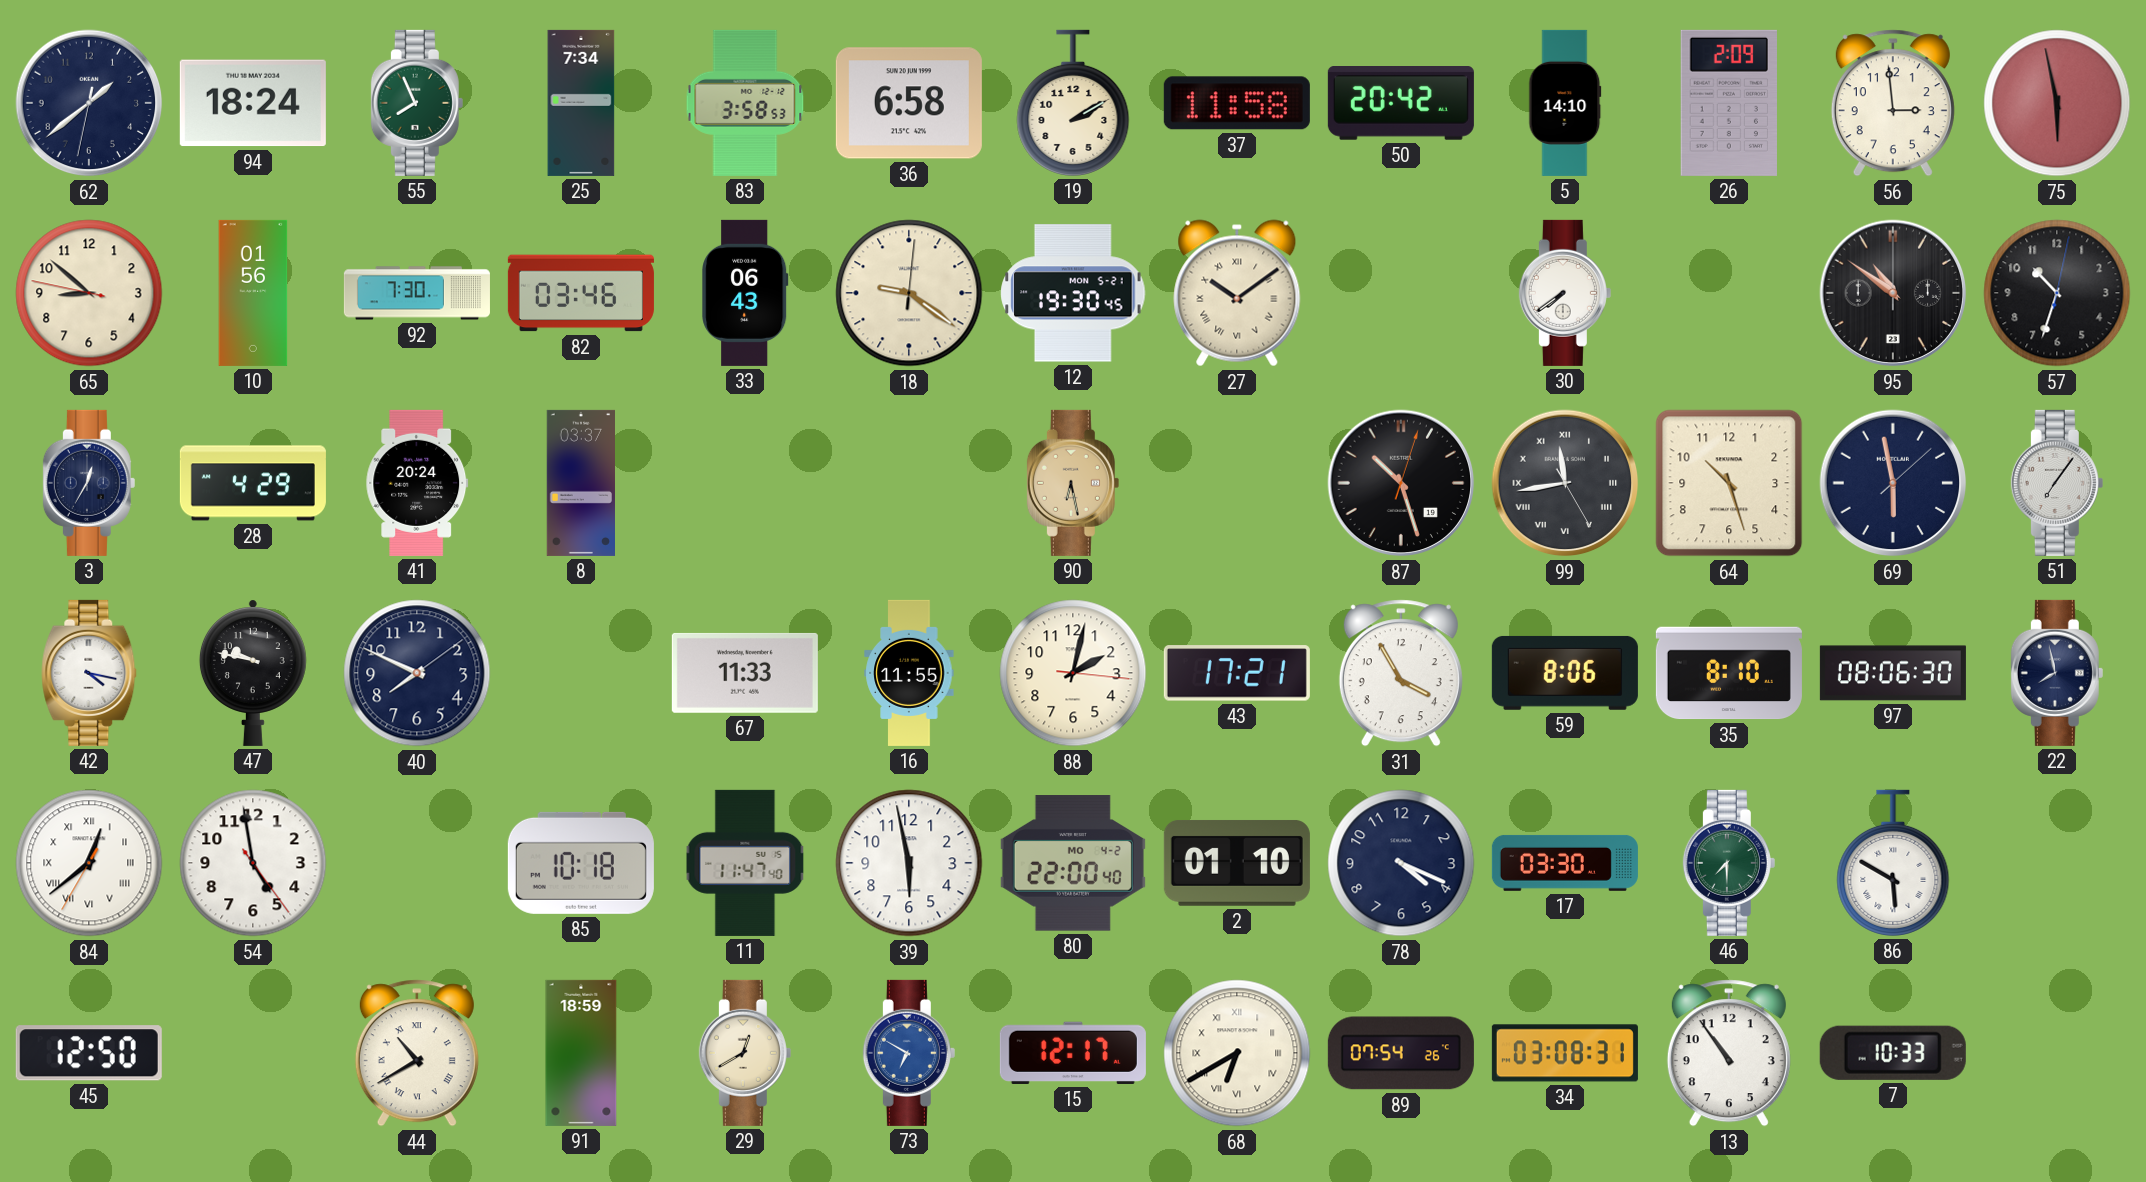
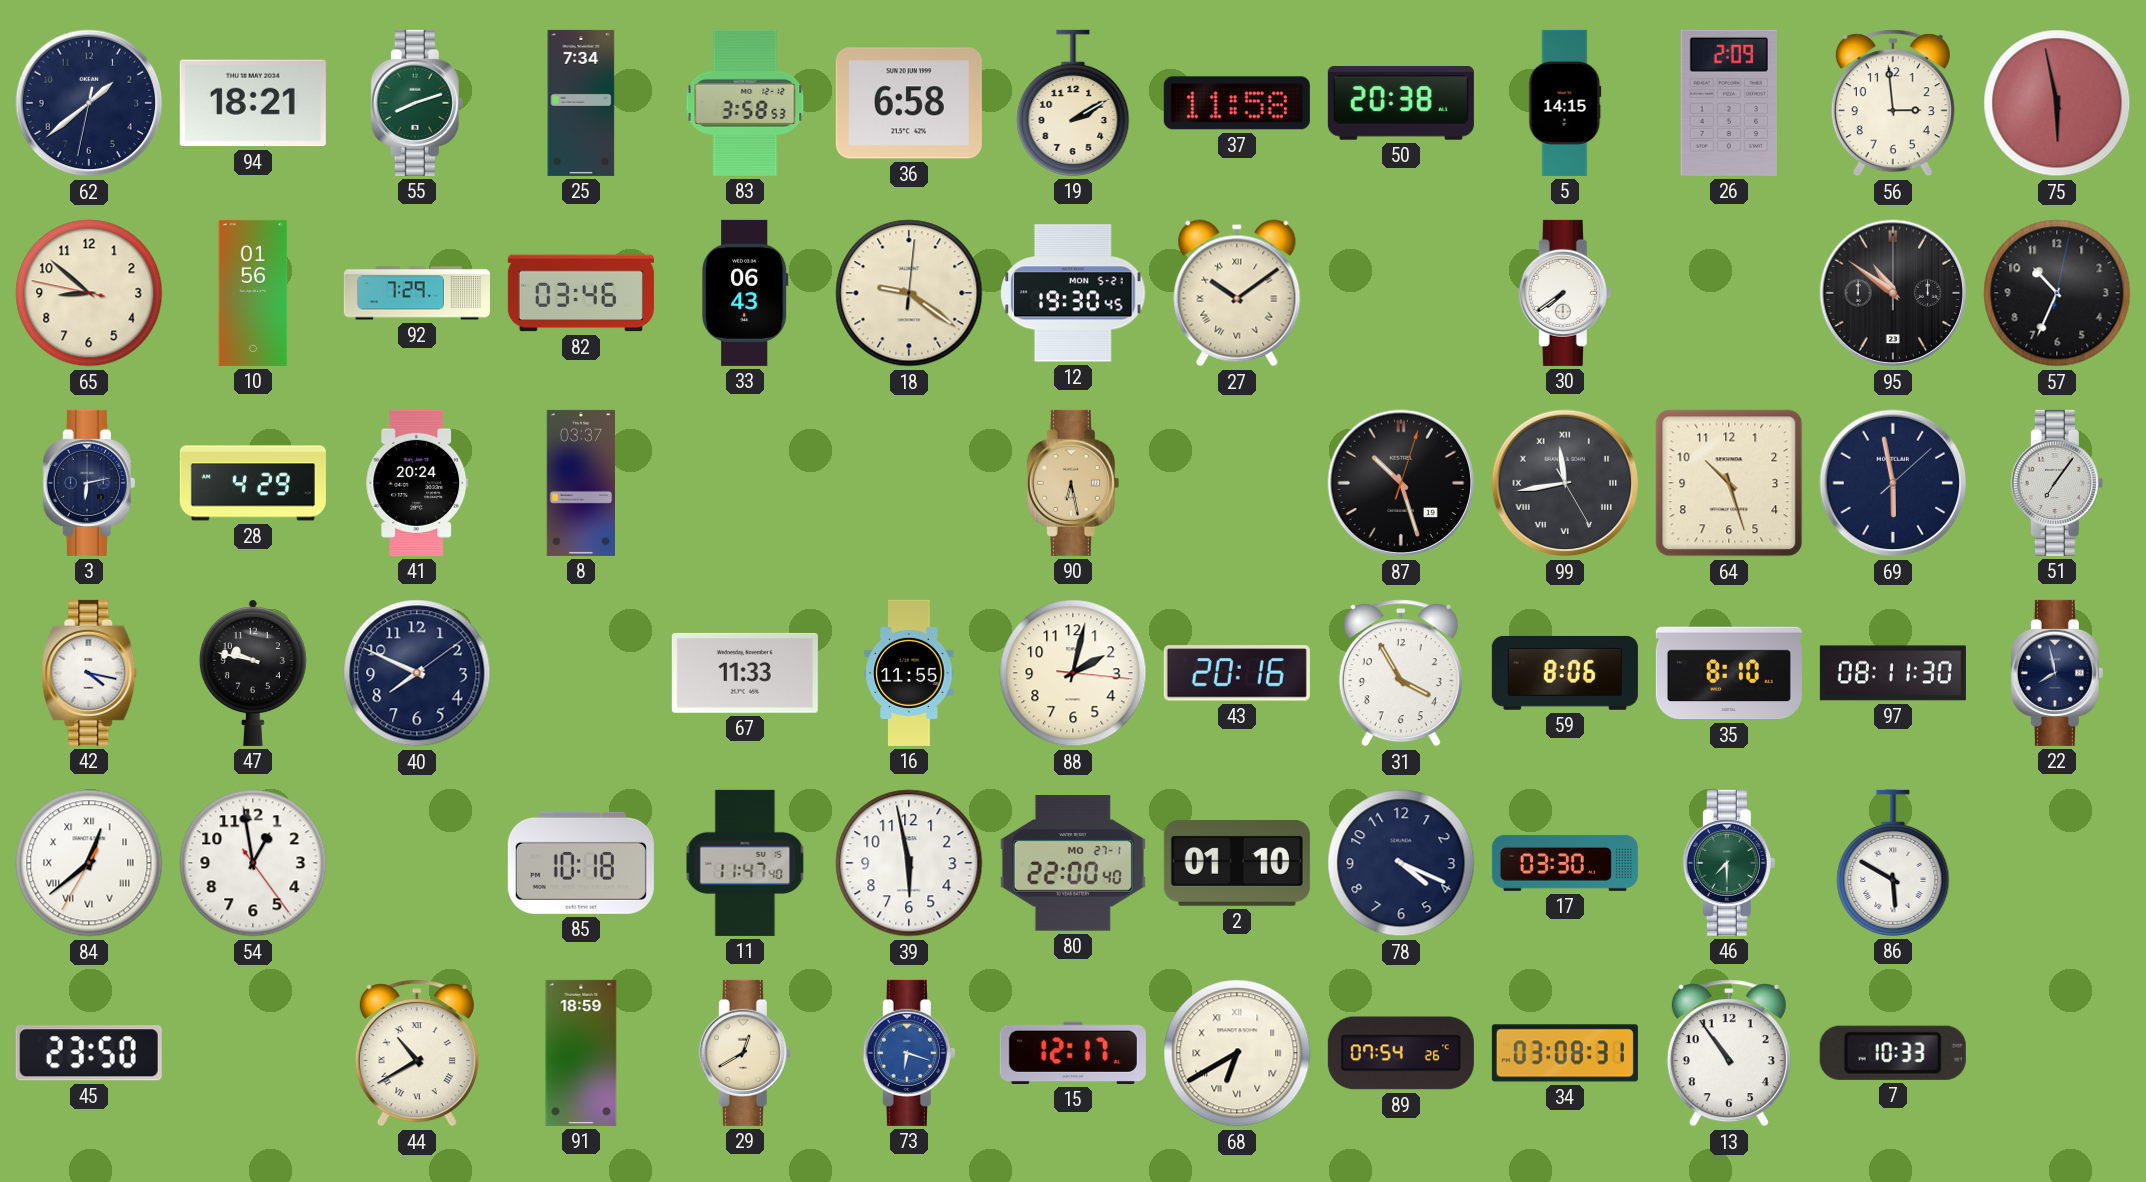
94: 18:24 -> 18:21 (253, 103)
55: 7:56 -> 8:12 (417, 103)
50: 20:42 -> 20:38 (1401, 104)
5: 14:10 -> 14:15 (1565, 103)
92: 7:30 -> 7:29 (417, 293)
57: 10:33 -> 10:34 (2057, 293)
3: 12:35 -> 6:13 (89, 483)
43: 17:21 -> 20:16 (1237, 673)
97: 08:06 -> 08:11 (1893, 673)
54: 4:58 -> 12:58 (253, 863)
80 date: MO 4-2 -> MO 27-1 (1073, 863)
45: 12:50 -> 23:50 (89, 1053)
73: 6:50 -> 6:18 (909, 1053)
